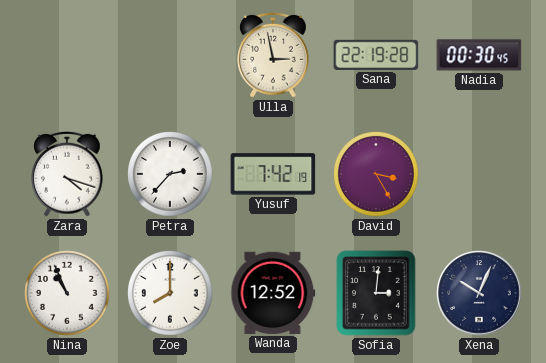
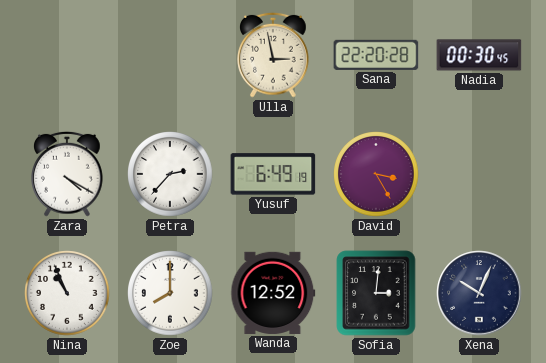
Sana: 22:19 -> 22:20 (376, 55)
Zara: 4:18 -> 4:20 (68, 174)
Yusuf: 7:42 -> 6:49 (273, 174)
